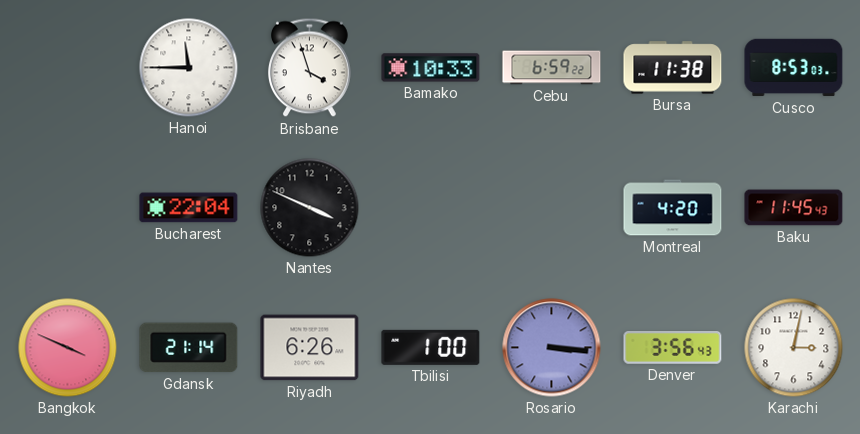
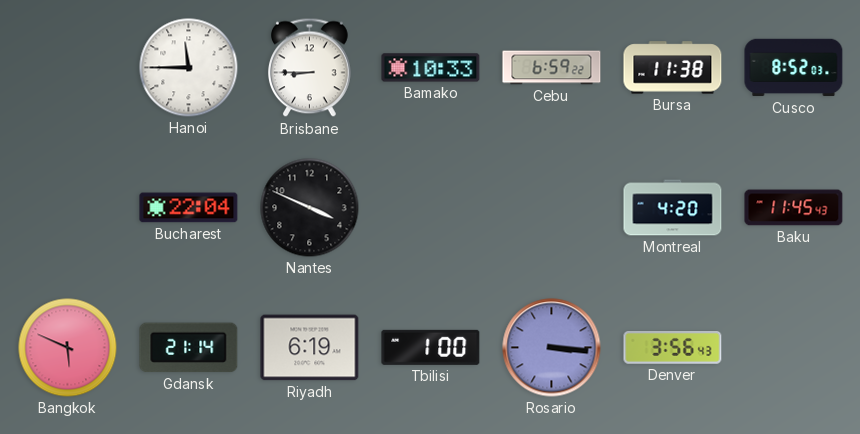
Brisbane: 3:57 -> 8:45 (310, 68)
Cusco: 8:53 -> 8:52 (794, 68)
Bangkok: 3:49 -> 5:49 (68, 348)
Riyadh: 6:26 -> 6:19 (310, 348)
Karachi: 3:02 -> none (794, 348)
